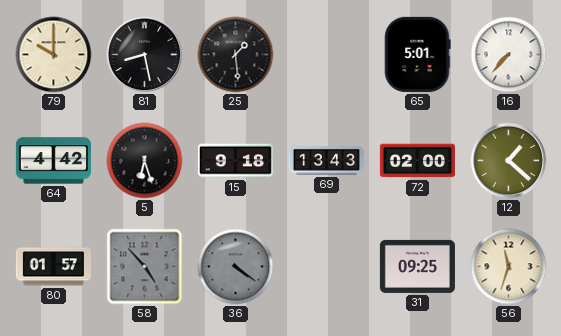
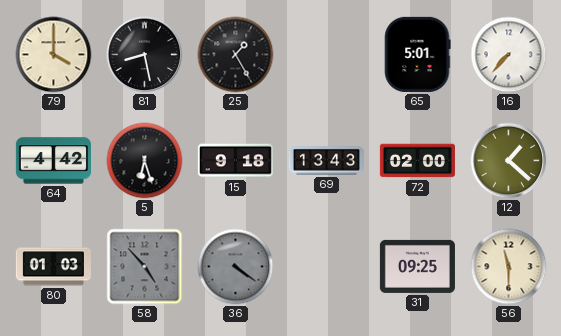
79: 10:00 -> 4:00 (54, 55)
25: 1:29 -> 1:25 (236, 55)
80: 01:57 -> 01:03 (53, 267)
56: 11:33 -> 11:30 (509, 267)
